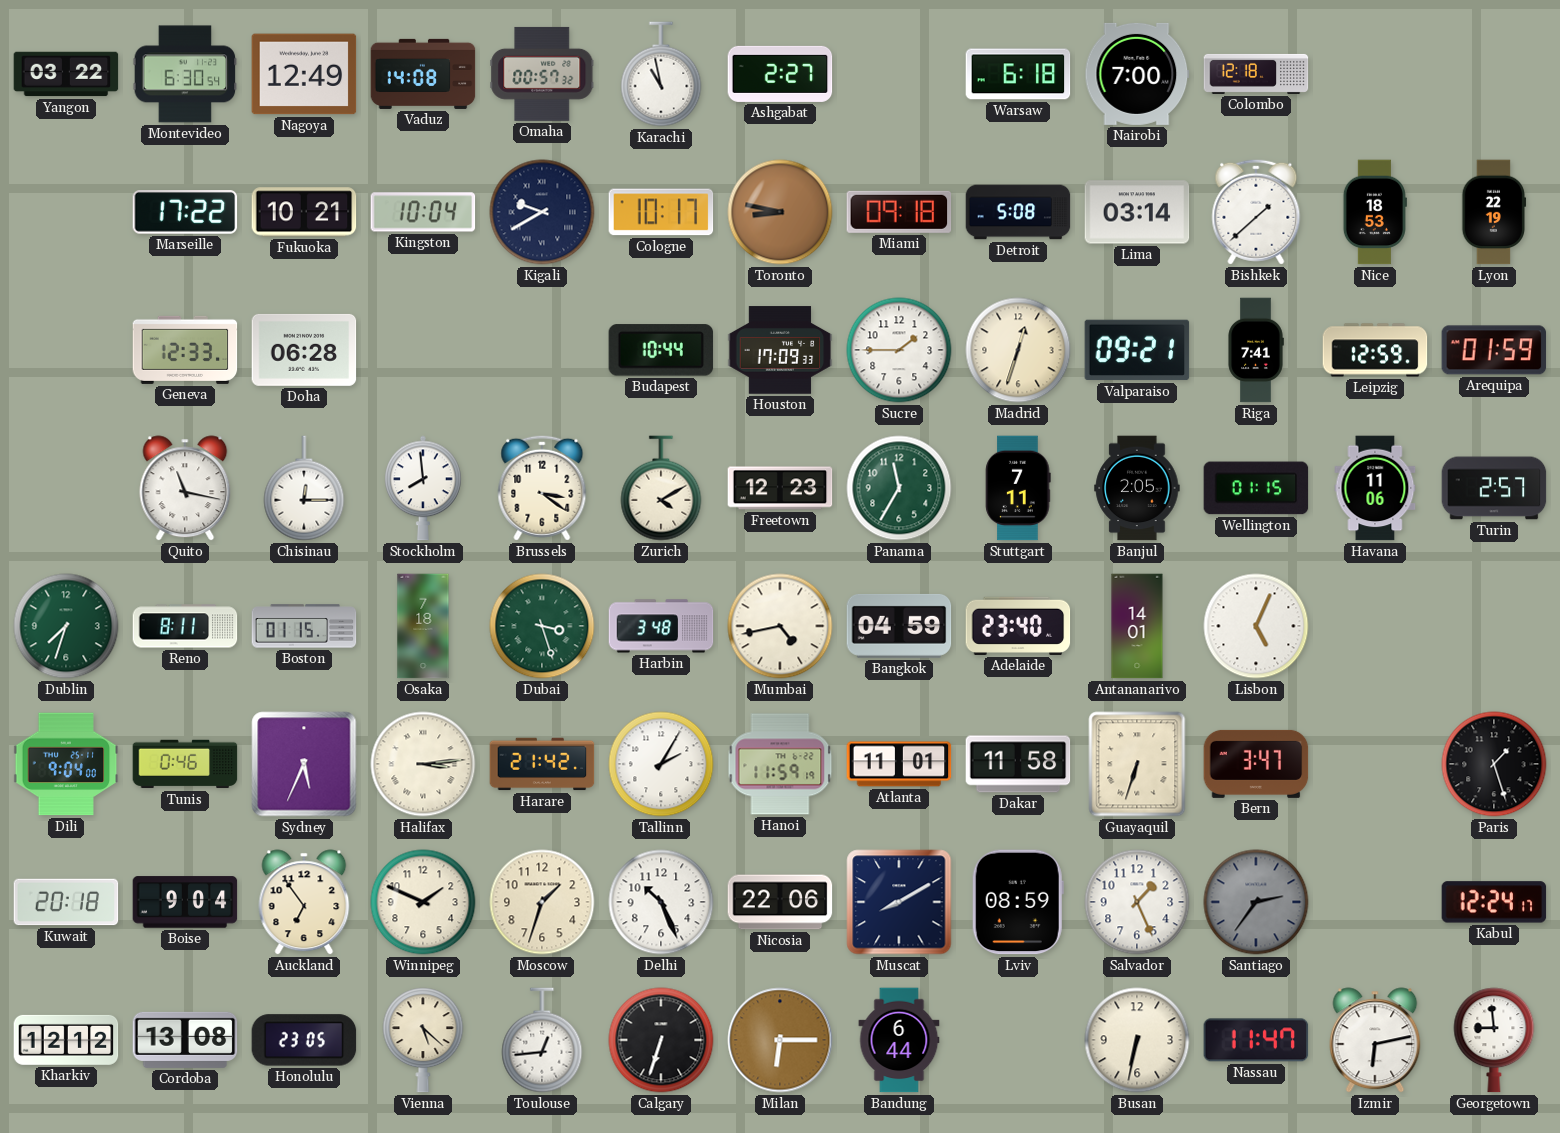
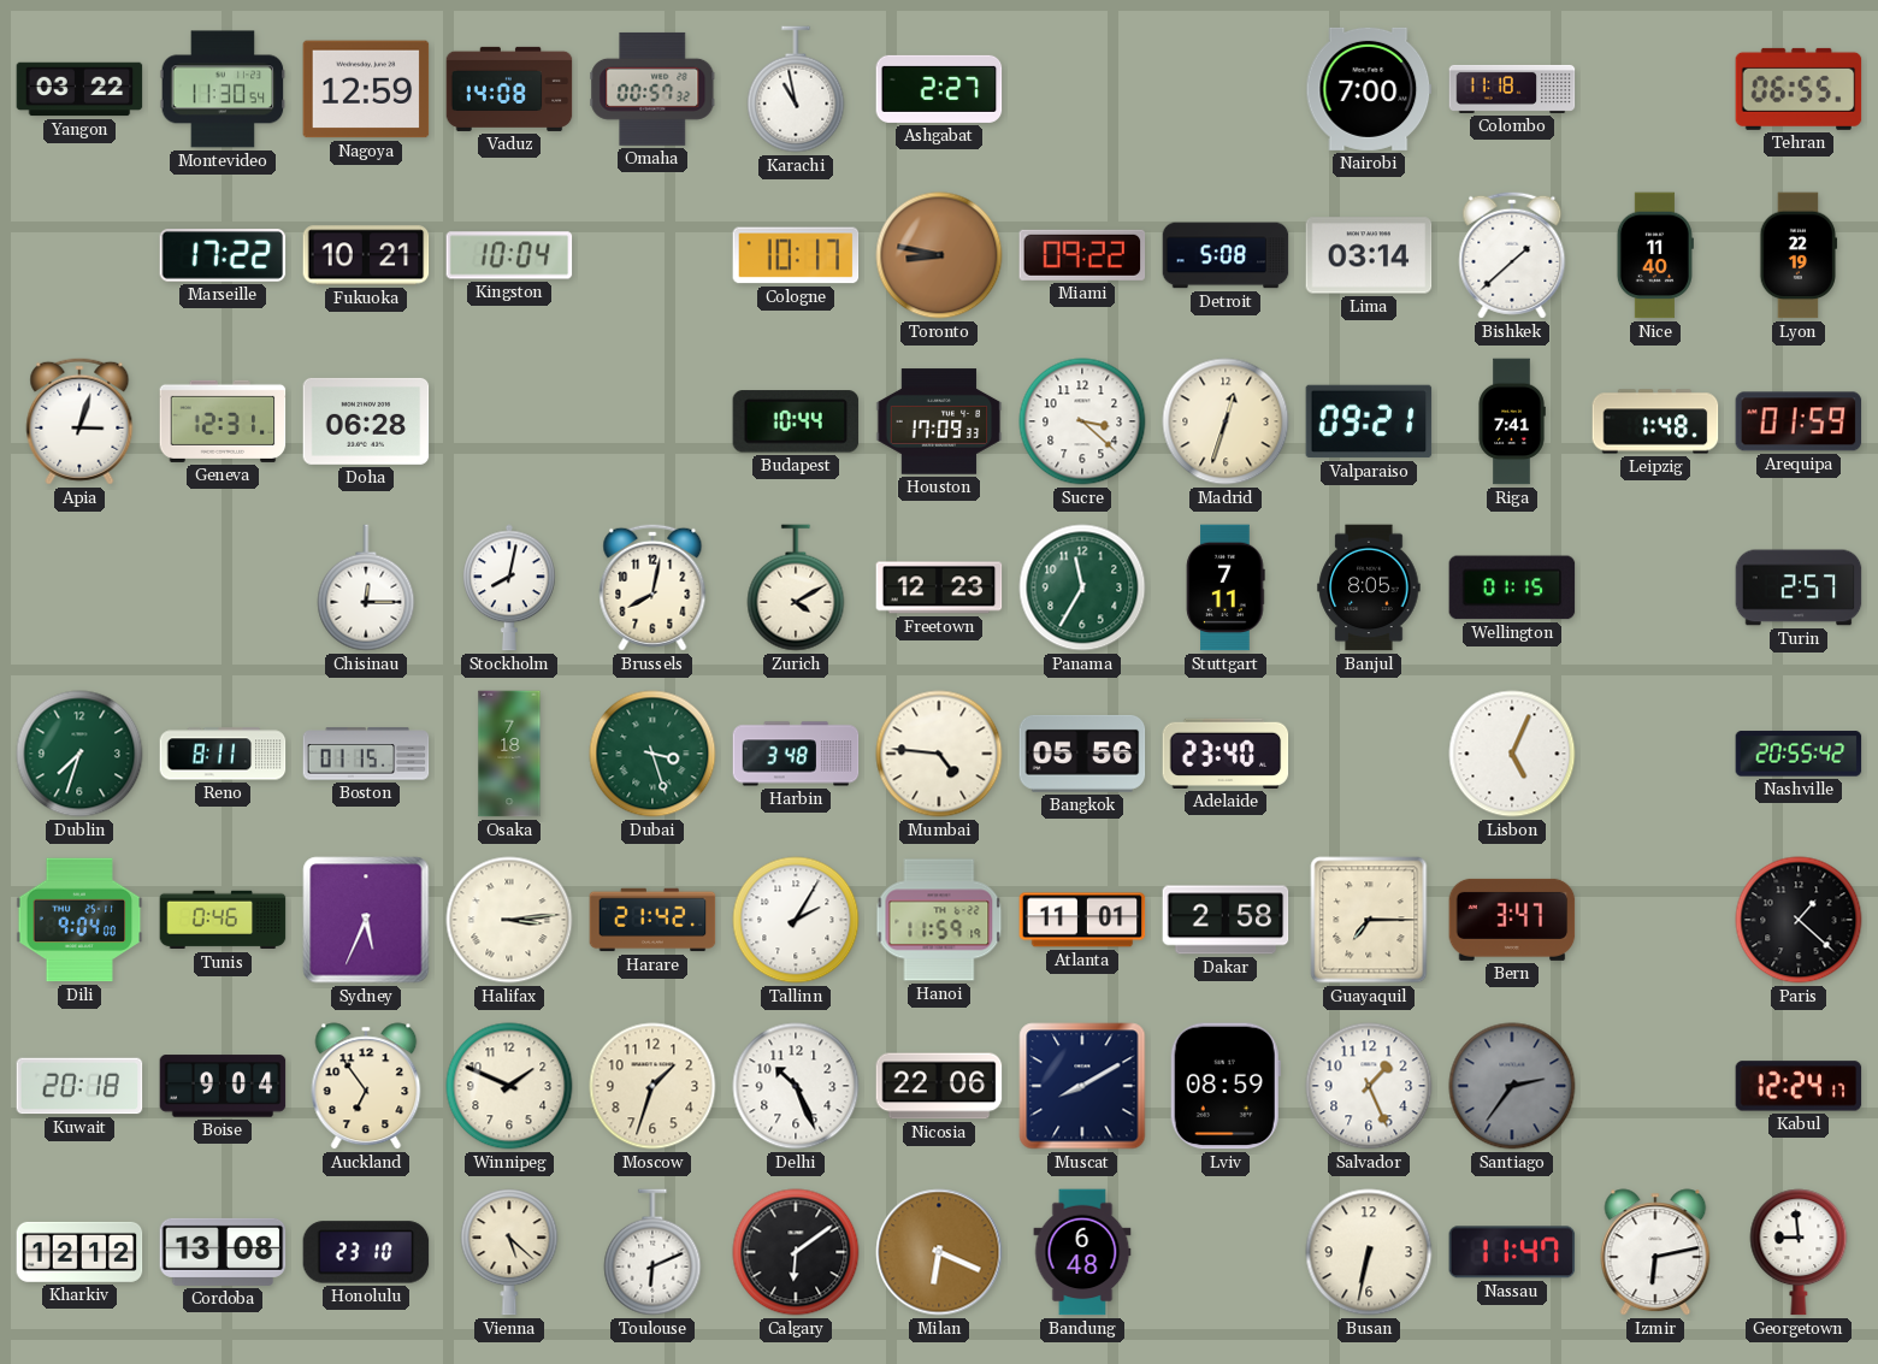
Montevideo: 6:30 -> 11:30 (223, 89)
Nagoya: 12:49 -> 12:59 (366, 89)
Warsaw: 6:18 -> none (1018, 74)
Colombo: 12:18 -> 11:18 (1512, 89)
Tehran: none -> 06:55 (1799, 89)
Kigali: 9:40 -> none (542, 212)
Miami: 09:18 -> 09:22 (1082, 255)
Nice: 18:53 -> 11:40 (1655, 255)
Apia: none -> 3:03 (79, 421)
Geneva: 12:33 -> 12:31 (223, 421)
Sucre: 1:45 -> 3:22 (1082, 421)
Leipzig: 12:59 -> 1:48 (1655, 421)
Quito: 11:17 -> none (185, 488)
Stockholm: 7:59 -> 8:02 (509, 587)
Brussels: 3:21 -> 8:02 (652, 587)
Banjul: 2:05 -> 8:05 (1369, 587)
Havana: 11:06 -> none (1375, 488)
Mumbai: 4:43 -> 4:46 (939, 754)
Bangkok: 04:59 -> 05:56 (1082, 754)
Antananarivo: 14:01 -> none (1137, 626)
Nashville: none -> 20:55 (1799, 754)
Dakar: 11:58 -> 2:58 (1226, 920)
Guayaquil: 6:33 -> 7:15 (1369, 920)
Paris: 1:27 -> 1:22 (1799, 920)
Honolulu: 23:05 -> 23:10 (366, 1252)
Toulouse: 12:44 -> 6:11 (652, 1252)
Calgary: 6:33 -> 6:09 (796, 1252)
Milan: 6:15 -> 6:19 (939, 1252)
Bandung: 6:44 -> 6:48 (1082, 1252)
